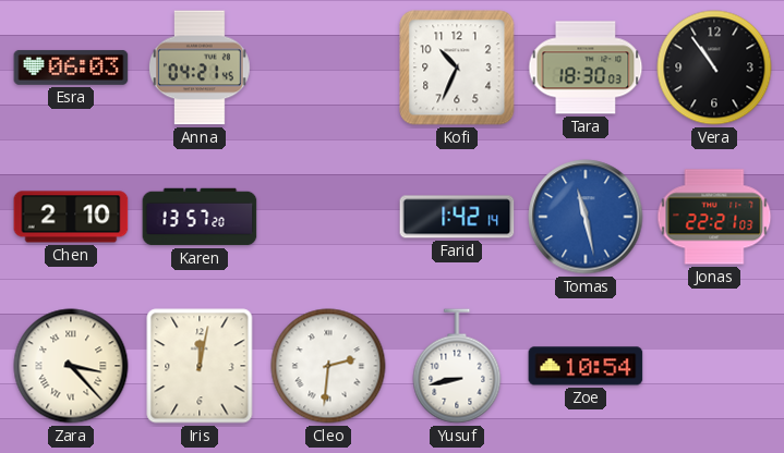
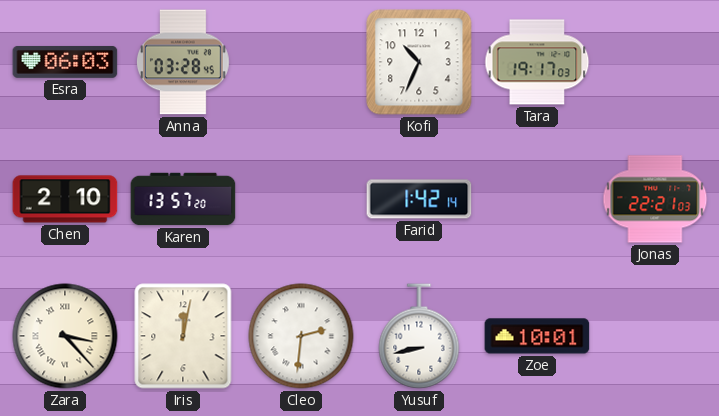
Anna: 04:21 -> 03:28 (183, 62)
Tara: 18:30 -> 19:17 (537, 62)
Vera: 10:54 -> none (714, 68)
Tomas: 11:28 -> none (586, 217)
Zoe: 10:54 -> 10:01 (537, 336)
